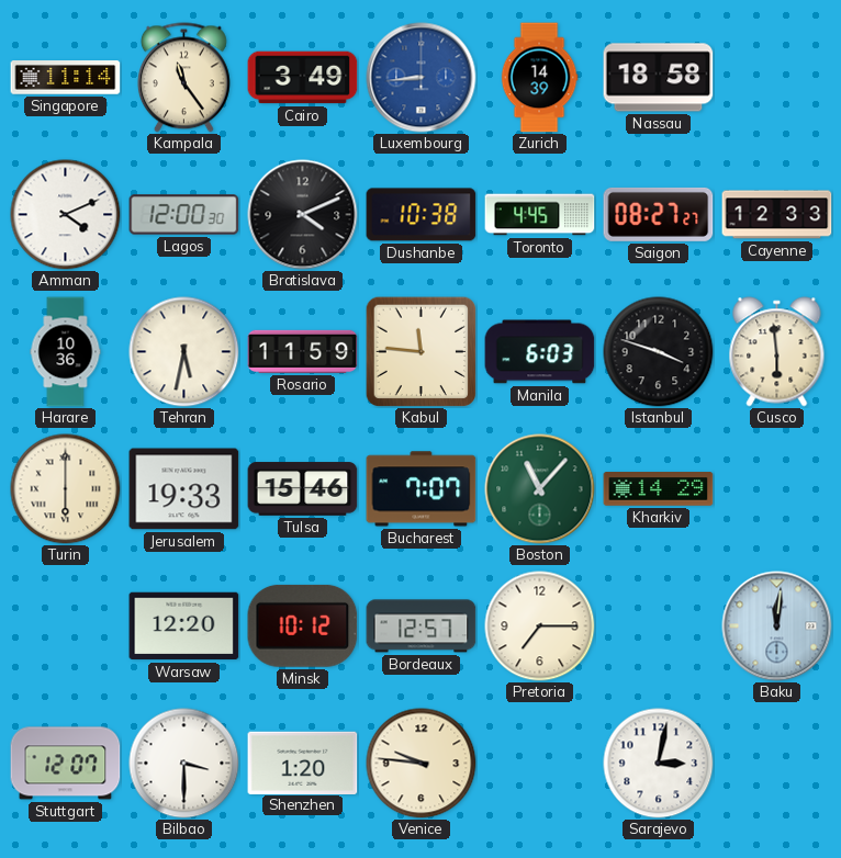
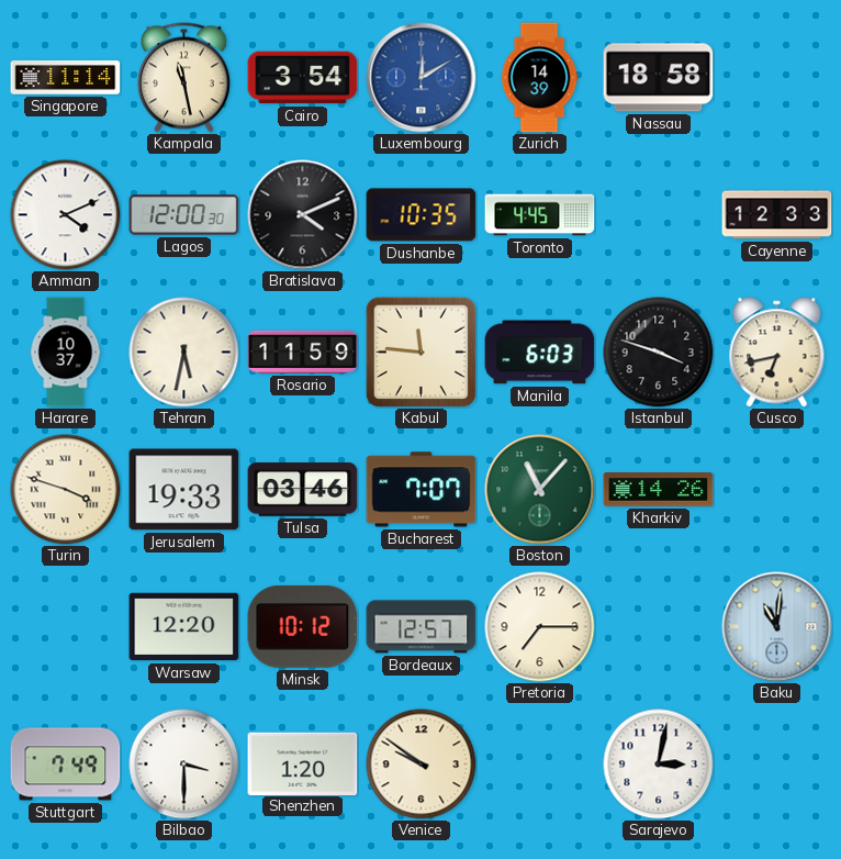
Kampala: 11:24 -> 11:28 (183, 78)
Cairo: 3:49 -> 3:54 (303, 78)
Luxembourg: 8:44 -> 12:10 (422, 78)
Dushanbe: 10:38 -> 10:35 (422, 215)
Saigon: 08:27 -> none (659, 214)
Harare: 10:36 -> 10:37 (66, 353)
Cusco: 5:59 -> 6:43 (777, 353)
Turin: 6:00 -> 3:48 (66, 490)
Tulsa: 15:46 -> 03:46 (303, 490)
Kharkiv: 14:29 -> 14:26 (659, 490)
Baku: 12:01 -> 11:01 (777, 627)
Stuttgart: 12:07 -> 7:49 (66, 765)
Venice: 9:46 -> 9:51 (422, 765)
